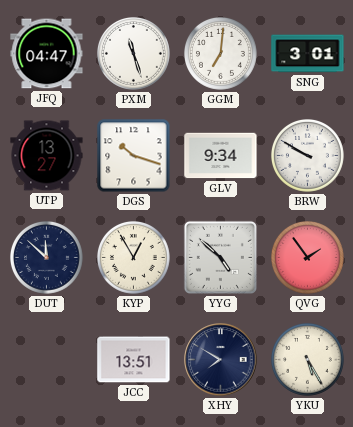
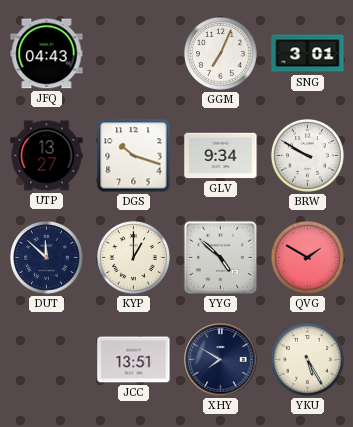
JFQ: 04:47 -> 04:43 (47, 54)
PXM: 11:27 -> none (134, 54)
GGM: 7:01 -> 7:04 (221, 54)
KYP: 12:55 -> 1:00 (134, 258)
QVG: 1:54 -> 1:50 (308, 258)
